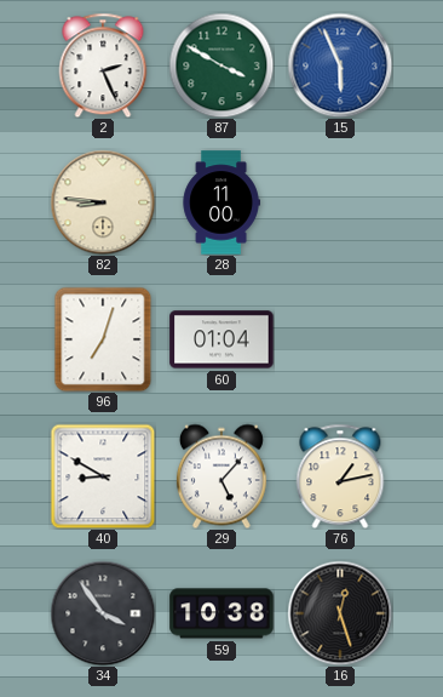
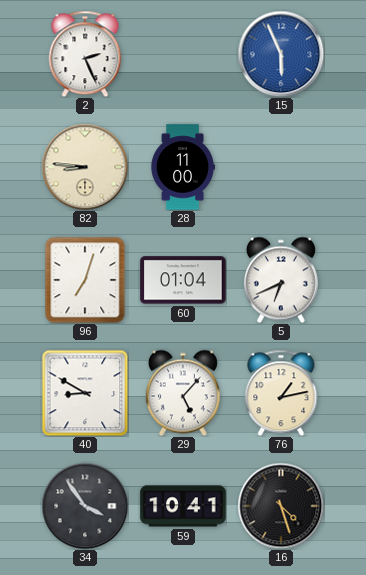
87: 3:50 -> none (221, 65)
5: none -> 6:41 (281, 280)
59: 10:38 -> 10:41 (183, 506)
16: 12:27 -> 4:27 (281, 506)
